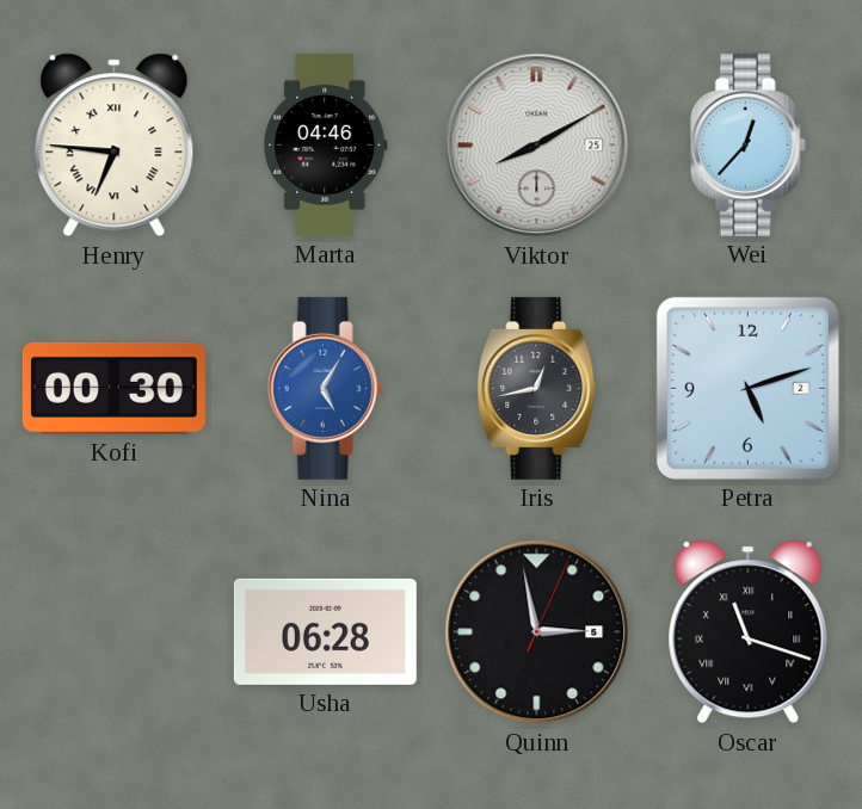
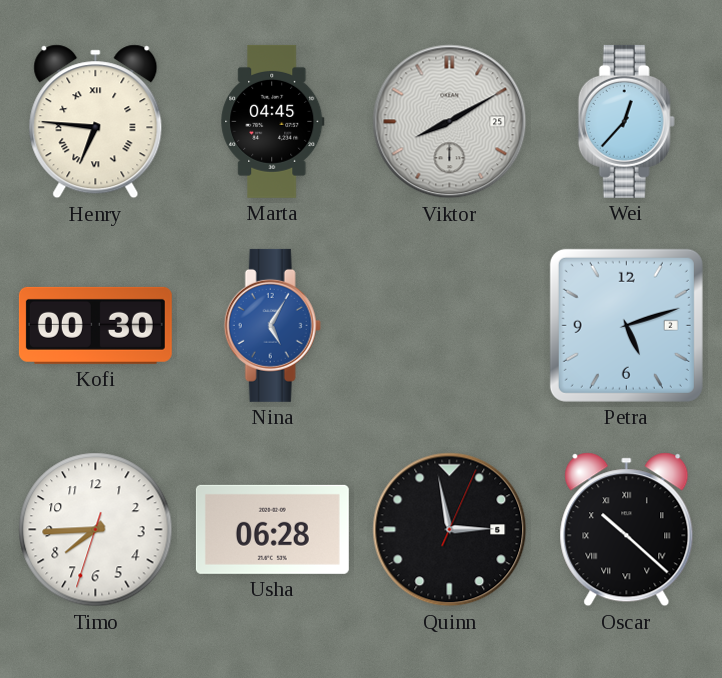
Marta: 04:46 -> 04:45 (273, 121)
Iris: 12:43 -> none (537, 388)
Timo: none -> 7:44 (96, 530)
Oscar: 11:18 -> 10:22 (627, 530)
